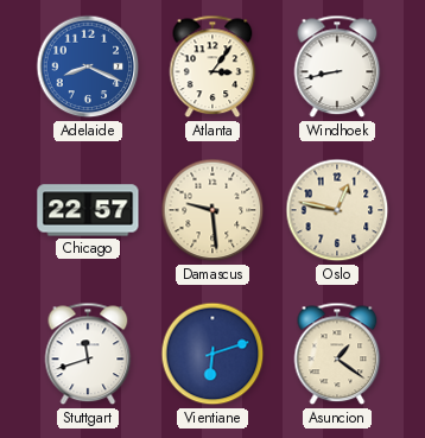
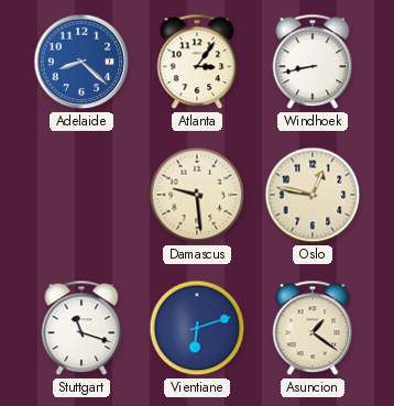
Adelaide: 8:19 -> 8:22 (81, 62)
Chicago: 22:57 -> none (88, 210)
Stuttgart: 11:42 -> 11:18 (81, 328)
